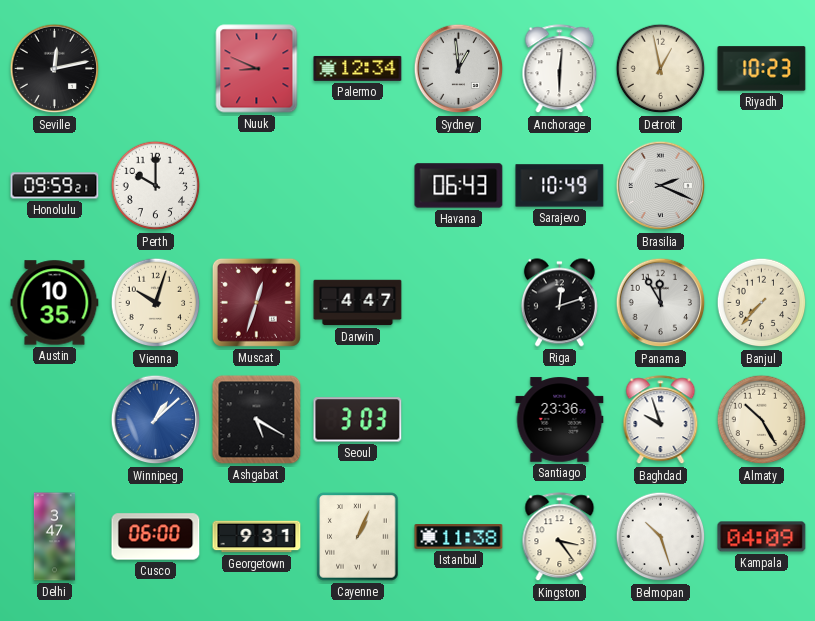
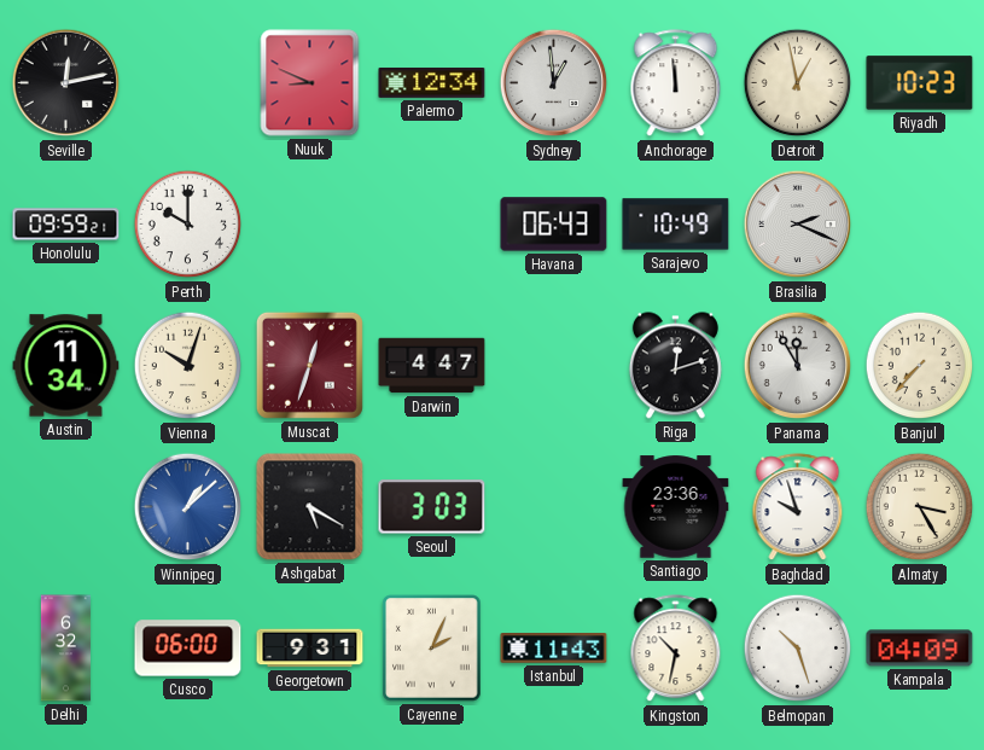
Anchorage: 6:01 -> 11:59 (676, 83)
Austin: 10:35 -> 11:34 (66, 366)
Almaty: 10:25 -> 3:25 (920, 507)
Delhi: 3:47 -> 6:32 (65, 649)
Cayenne: 1:04 -> 2:04 (432, 649)
Istanbul: 11:38 -> 11:43 (554, 649)
Kingston: 3:24 -> 10:32 (676, 649)
